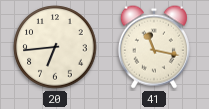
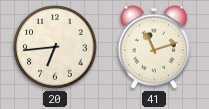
41: 11:17 -> 11:12 (154, 47)
